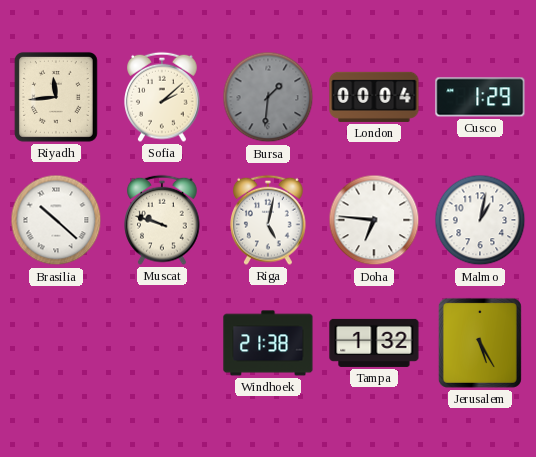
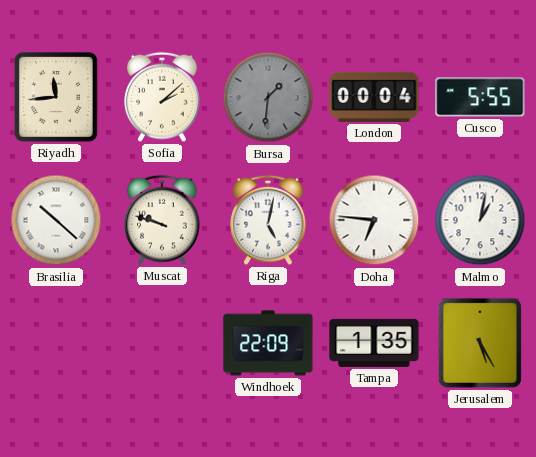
Cusco: 1:29 -> 5:55 (480, 97)
Windhoek: 21:38 -> 22:09 (268, 343)
Tampa: 1:32 -> 1:35 (374, 343)
